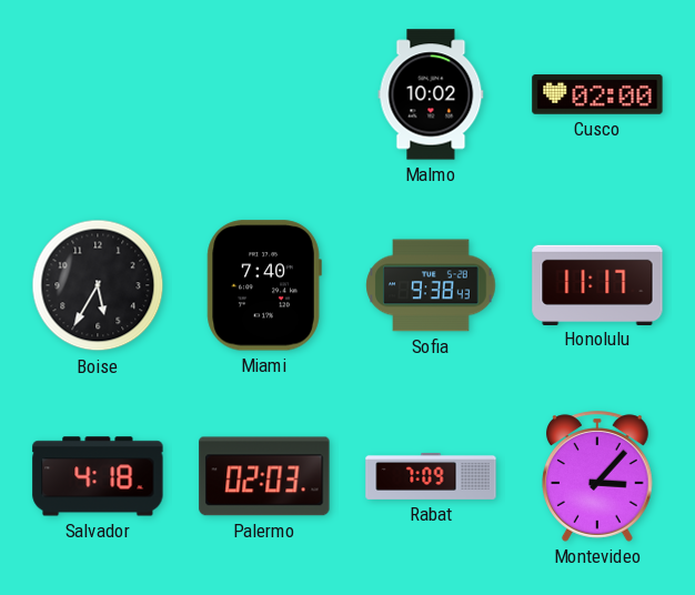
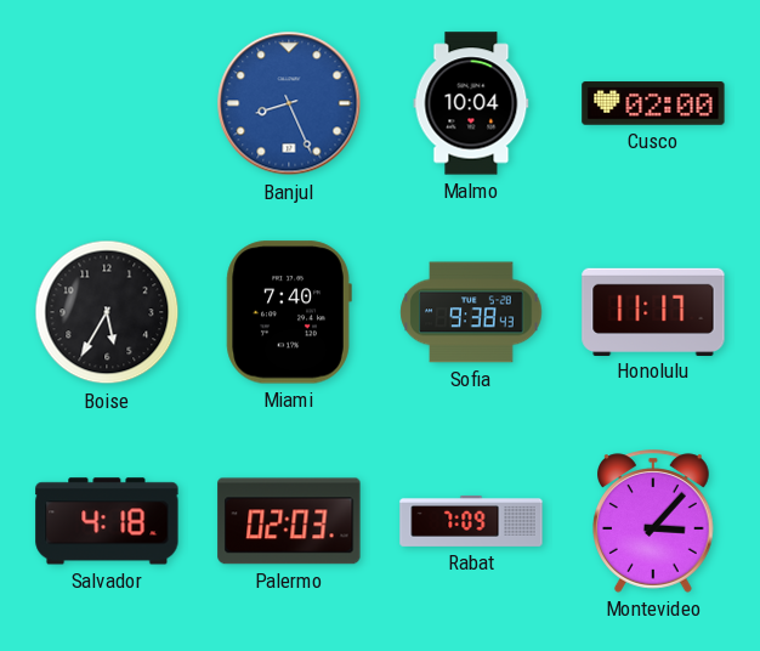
Banjul: none -> 8:26 (289, 103)
Malmo: 10:02 -> 10:04 (471, 103)
